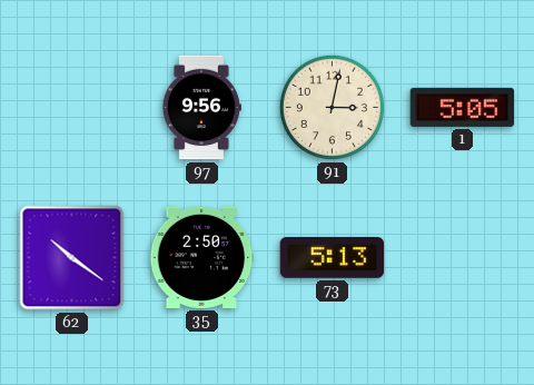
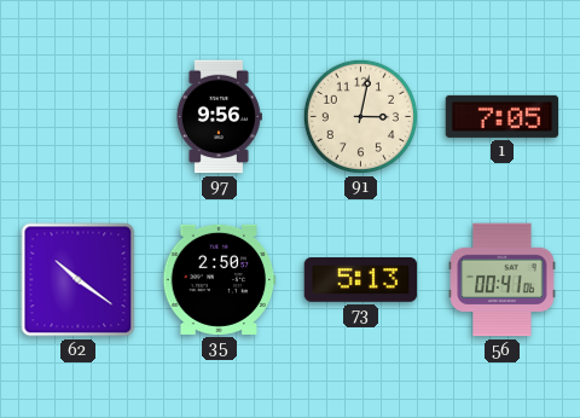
1: 5:05 -> 7:05 (503, 116)
56: none -> 00:41 (503, 280)
